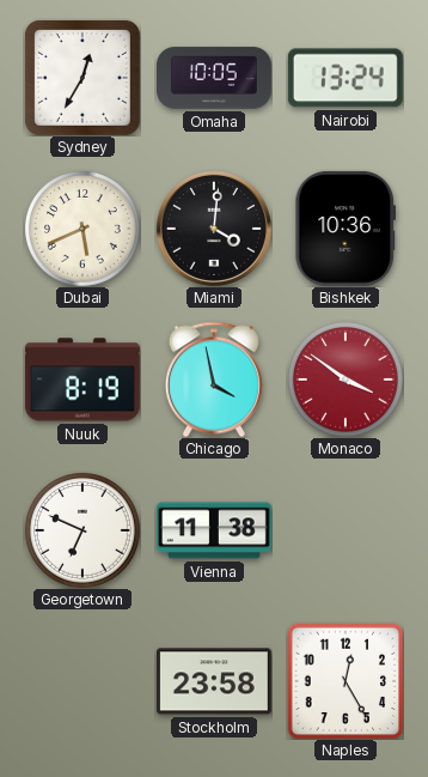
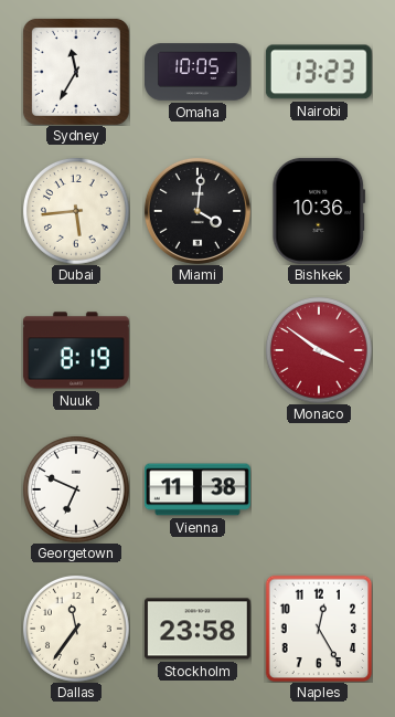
Sydney: 12:35 -> 11:35 (76, 72)
Nairobi: 13:24 -> 13:23 (319, 72)
Dubai: 5:41 -> 5:44 (76, 211)
Chicago: 3:58 -> none (214, 380)
Dallas: none -> 11:36 (76, 629)
